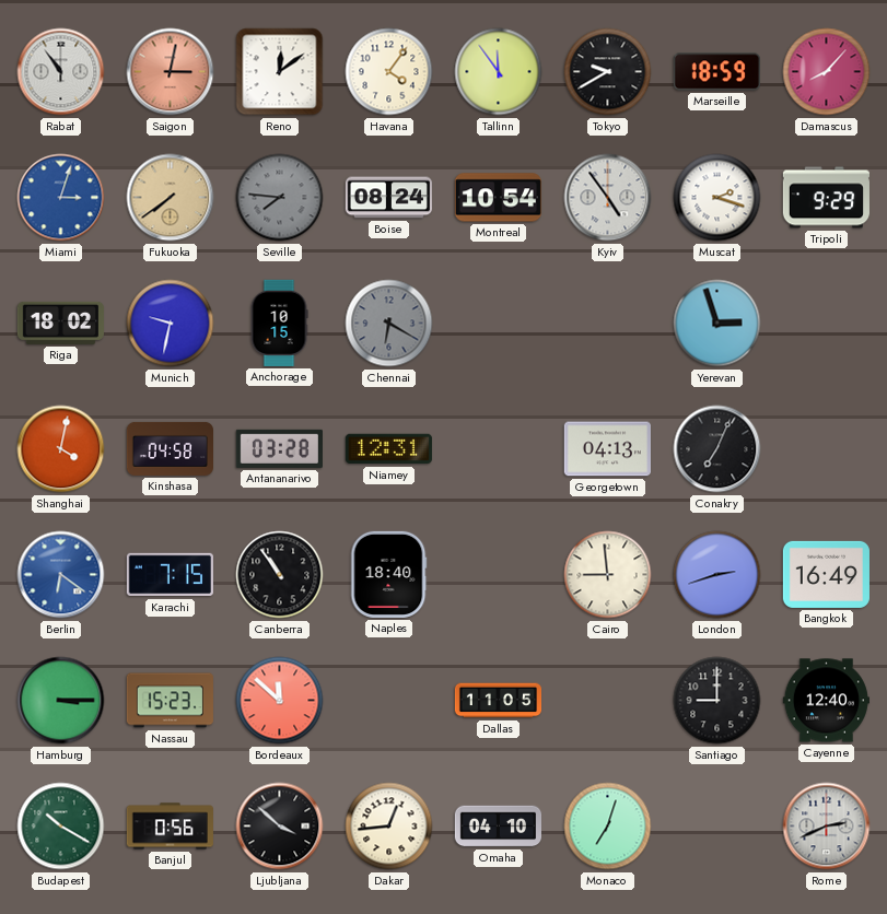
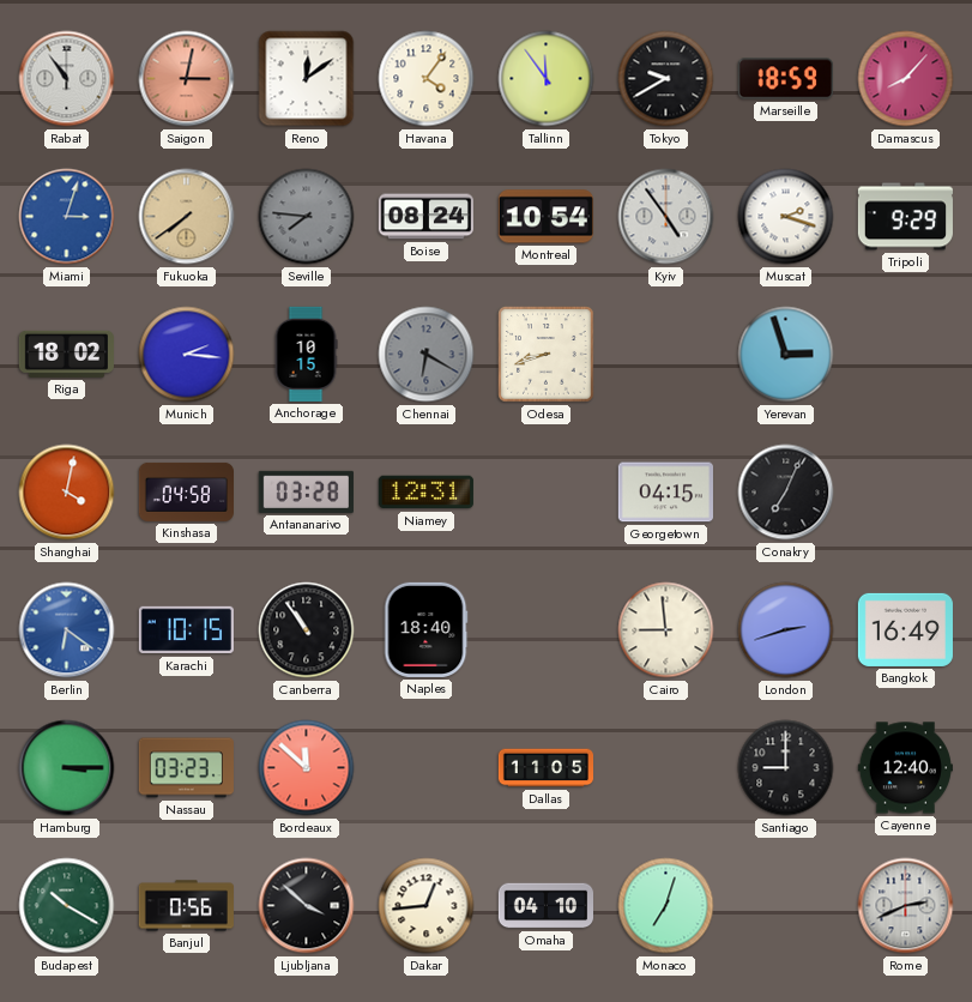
Munich: 9:32 -> 2:16 (187, 355)
Odesa: none -> 8:42 (547, 355)
Georgetown: 04:13 -> 04:15 (665, 493)
Karachi: 7:15 -> 10:15 (186, 630)
Nassau: 15:23 -> 03:23 (186, 768)
